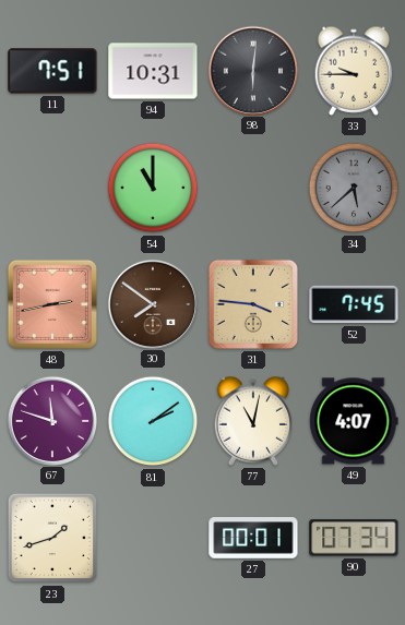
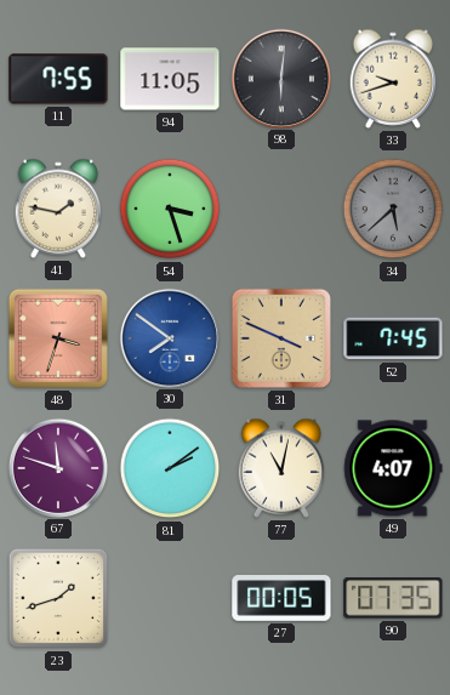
11: 7:51 -> 7:55 (58, 79)
94: 10:31 -> 11:05 (170, 79)
33: 9:45 -> 9:42 (393, 79)
41: none -> 1:47 (58, 209)
54: 11:00 -> 3:27 (170, 209)
48: 2:43 -> 3:33 (58, 338)
30 dial: brown -> blue (169, 337)
31: 3:46 -> 3:49 (281, 338)
27: 00:01 -> 00:05 (281, 598)
90: 07:34 -> 07:35 (393, 598)
